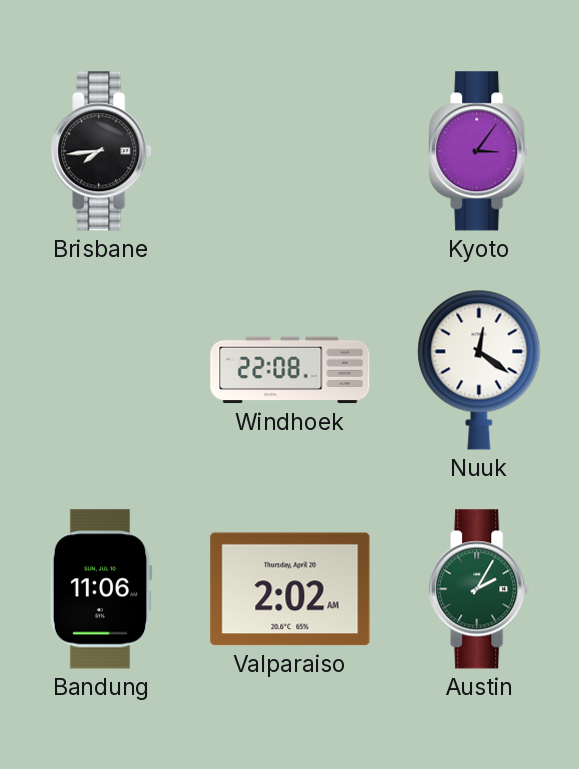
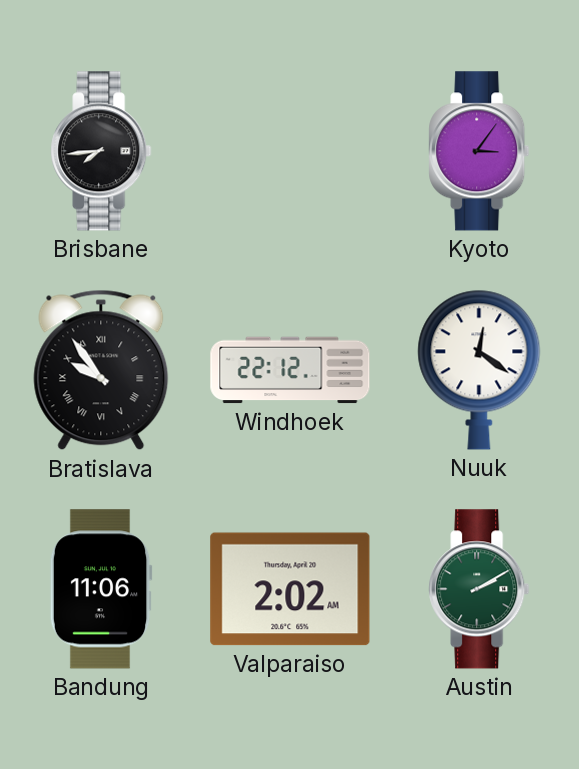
Bratislava: none -> 9:54 (101, 370)
Windhoek: 22:08 -> 22:12 (290, 370)
Austin: 2:05 -> 2:10 (479, 589)
